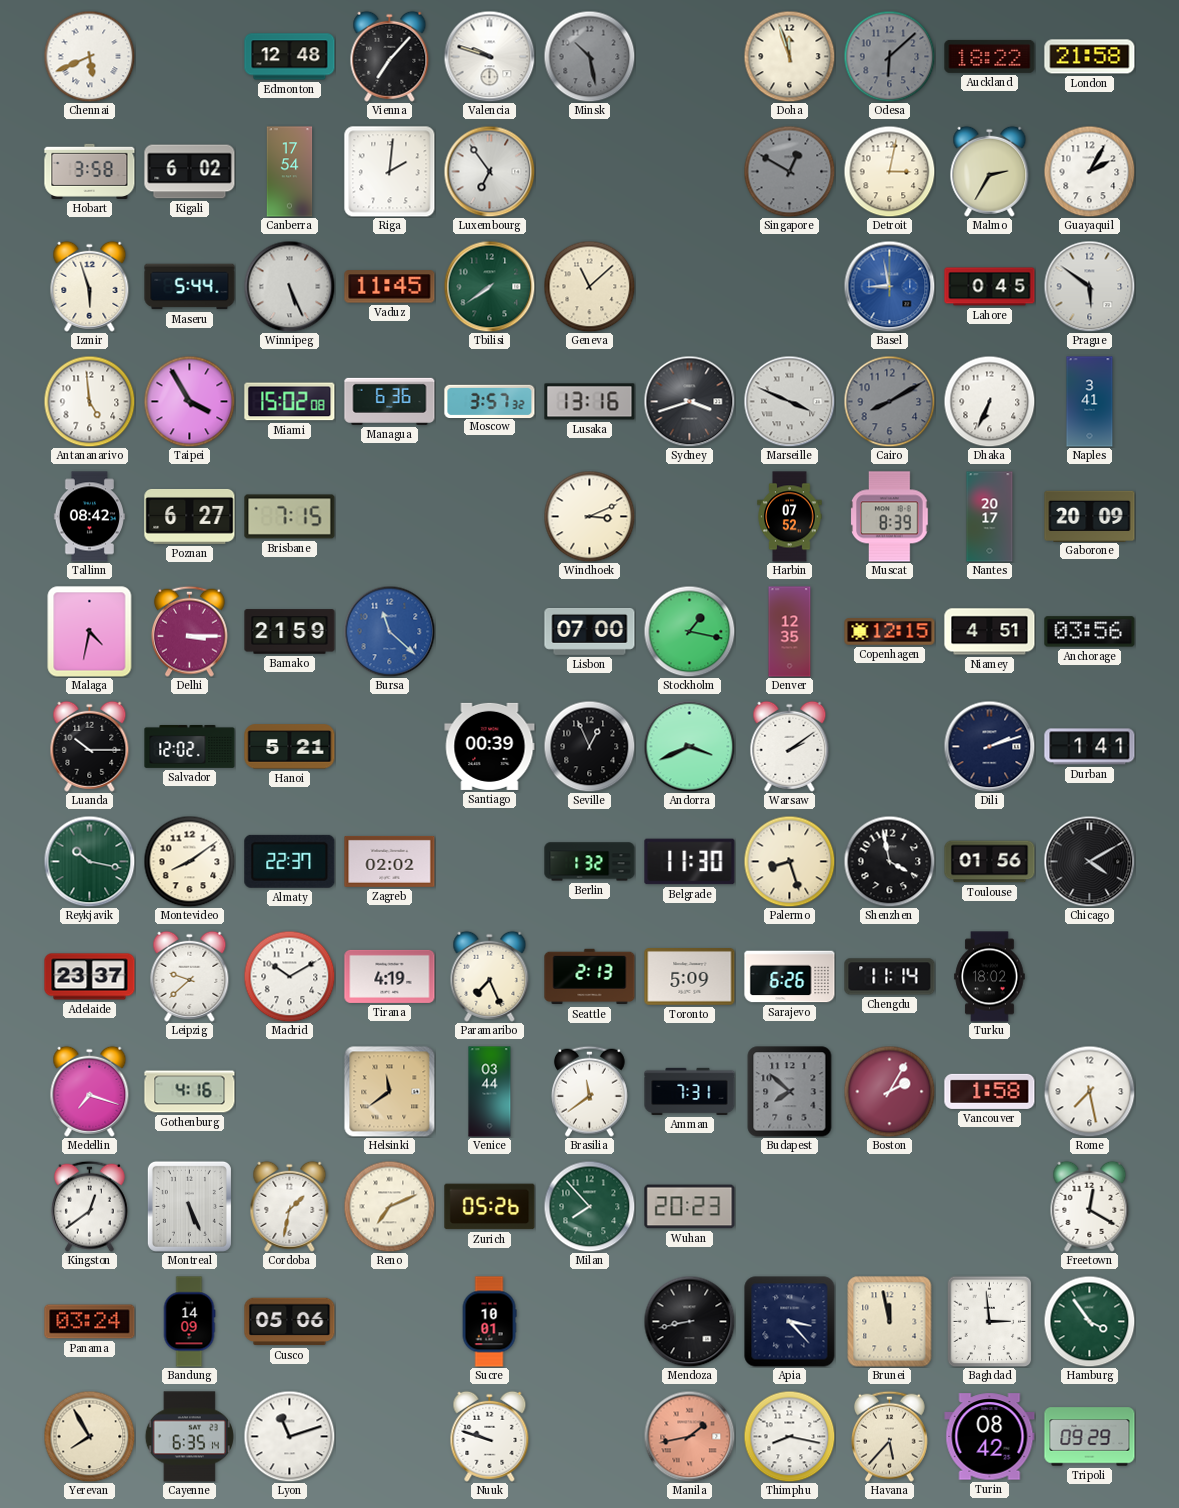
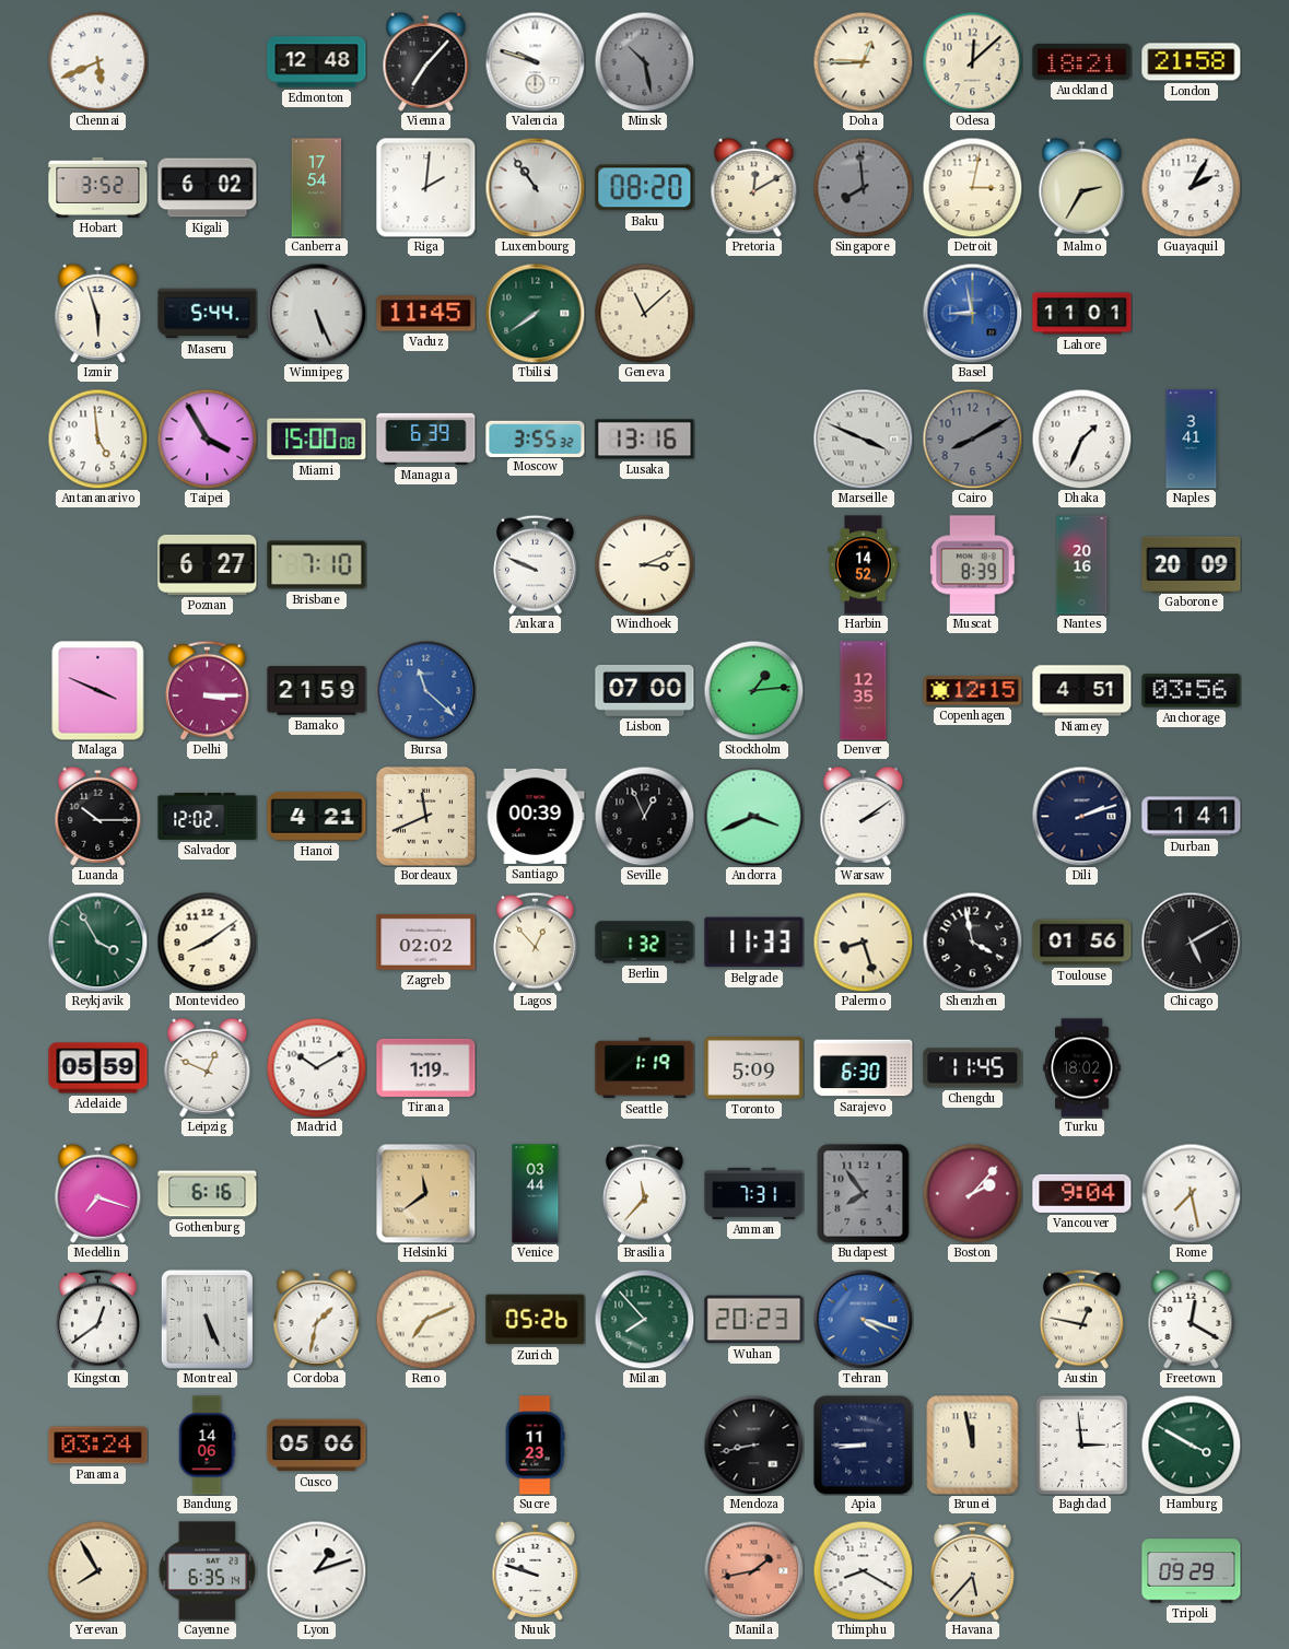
Doha: 11:57 -> 12:45 (863, 61)
Odesa: 6:08 -> 12:08 (972, 61)
Odesa dial: grey -> cream (972, 61)
Auckland: 18:22 -> 18:21 (1082, 61)
Hobart: 3:58 -> 3:52 (98, 187)
Luxembourg: 6:54 -> 10:54 (535, 187)
Baku: none -> 08:20 (645, 188)
Pretoria: none -> 12:10 (754, 187)
Singapore: 12:50 -> 7:59 (863, 187)
Lahore: 0:45 -> 11:01 (1082, 314)
Prague: 5:51 -> none (1089, 286)
Miami: 15:02 -> 15:00 (317, 440)
Managua: 6:36 -> 6:39 (426, 438)
Moscow: 3:57 -> 3:55 (536, 438)
Sydney: 3:42 -> none (689, 401)
Dhaka: 6:34 -> 1:34 (1081, 438)
Tallinn: 08:42 -> none (89, 517)
Brisbane: 7:15 -> 7:10 (317, 565)
Ankara: none -> 9:49 (535, 564)
Harbin: 07:52 -> 14:52 (864, 565)
Nantes: 20:17 -> 20:16 (1082, 565)
Malaga: 4:32 -> 3:49 (98, 691)
Stockholm: 1:17 -> 1:14 (753, 690)
Hanoi: 5:21 -> 4:21 (317, 817)
Bordeaux: none -> 11:41 (425, 816)
Reykjavik: 10:17 -> 3:55 (97, 942)
Almaty: 22:37 -> none (290, 861)
Lagos: none -> 12:53 (535, 942)
Belgrade: 11:30 -> 11:33 (754, 943)
Chicago: 4:10 -> 5:10 (1191, 942)
Adelaide: 23:37 -> 05:59 (98, 1068)
Leipzig: 9:38 -> 12:49 (208, 1067)
Tirana: 4:19 -> 1:19 (426, 1067)
Paramaribo: 7:26 -> none (490, 976)
Seattle: 2:13 -> 1:19 (645, 1068)
Sarajevo: 6:26 -> 6:30 (864, 1068)
Chengdu: 11:14 -> 11:45 (973, 1068)
Gothenburg: 4:16 -> 6:16 (208, 1194)
Brasilia: 11:39 -> 11:37 (644, 1193)
Budapest: 7:52 -> 7:54 (864, 1194)
Boston: 2:05 -> 2:07 (972, 1193)
Vancouver: 1:58 -> 9:04 (1082, 1193)
Tehran: none -> 4:18 (863, 1319)
Austin: none -> 12:47 (1081, 1319)
Bandung: 14:09 -> 14:06 (207, 1446)
Sucre: 10:01 -> 11:23 (535, 1446)
Apia: 3:23 -> 8:45 (864, 1446)
Hamburg: 3:54 -> 3:50 (1191, 1445)
Lyon: 11:12 -> 1:12 (316, 1570)
Thimphu: 8:17 -> 8:20 (863, 1570)
Turin: 08:42 -> none (990, 1437)
